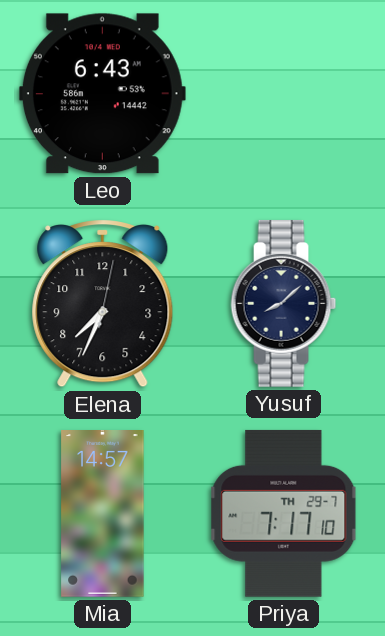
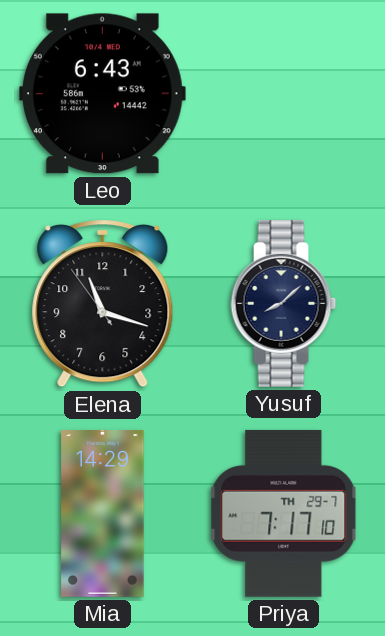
Elena: 7:34 -> 11:17 (103, 304)
Mia: 14:57 -> 14:29 (103, 514)
